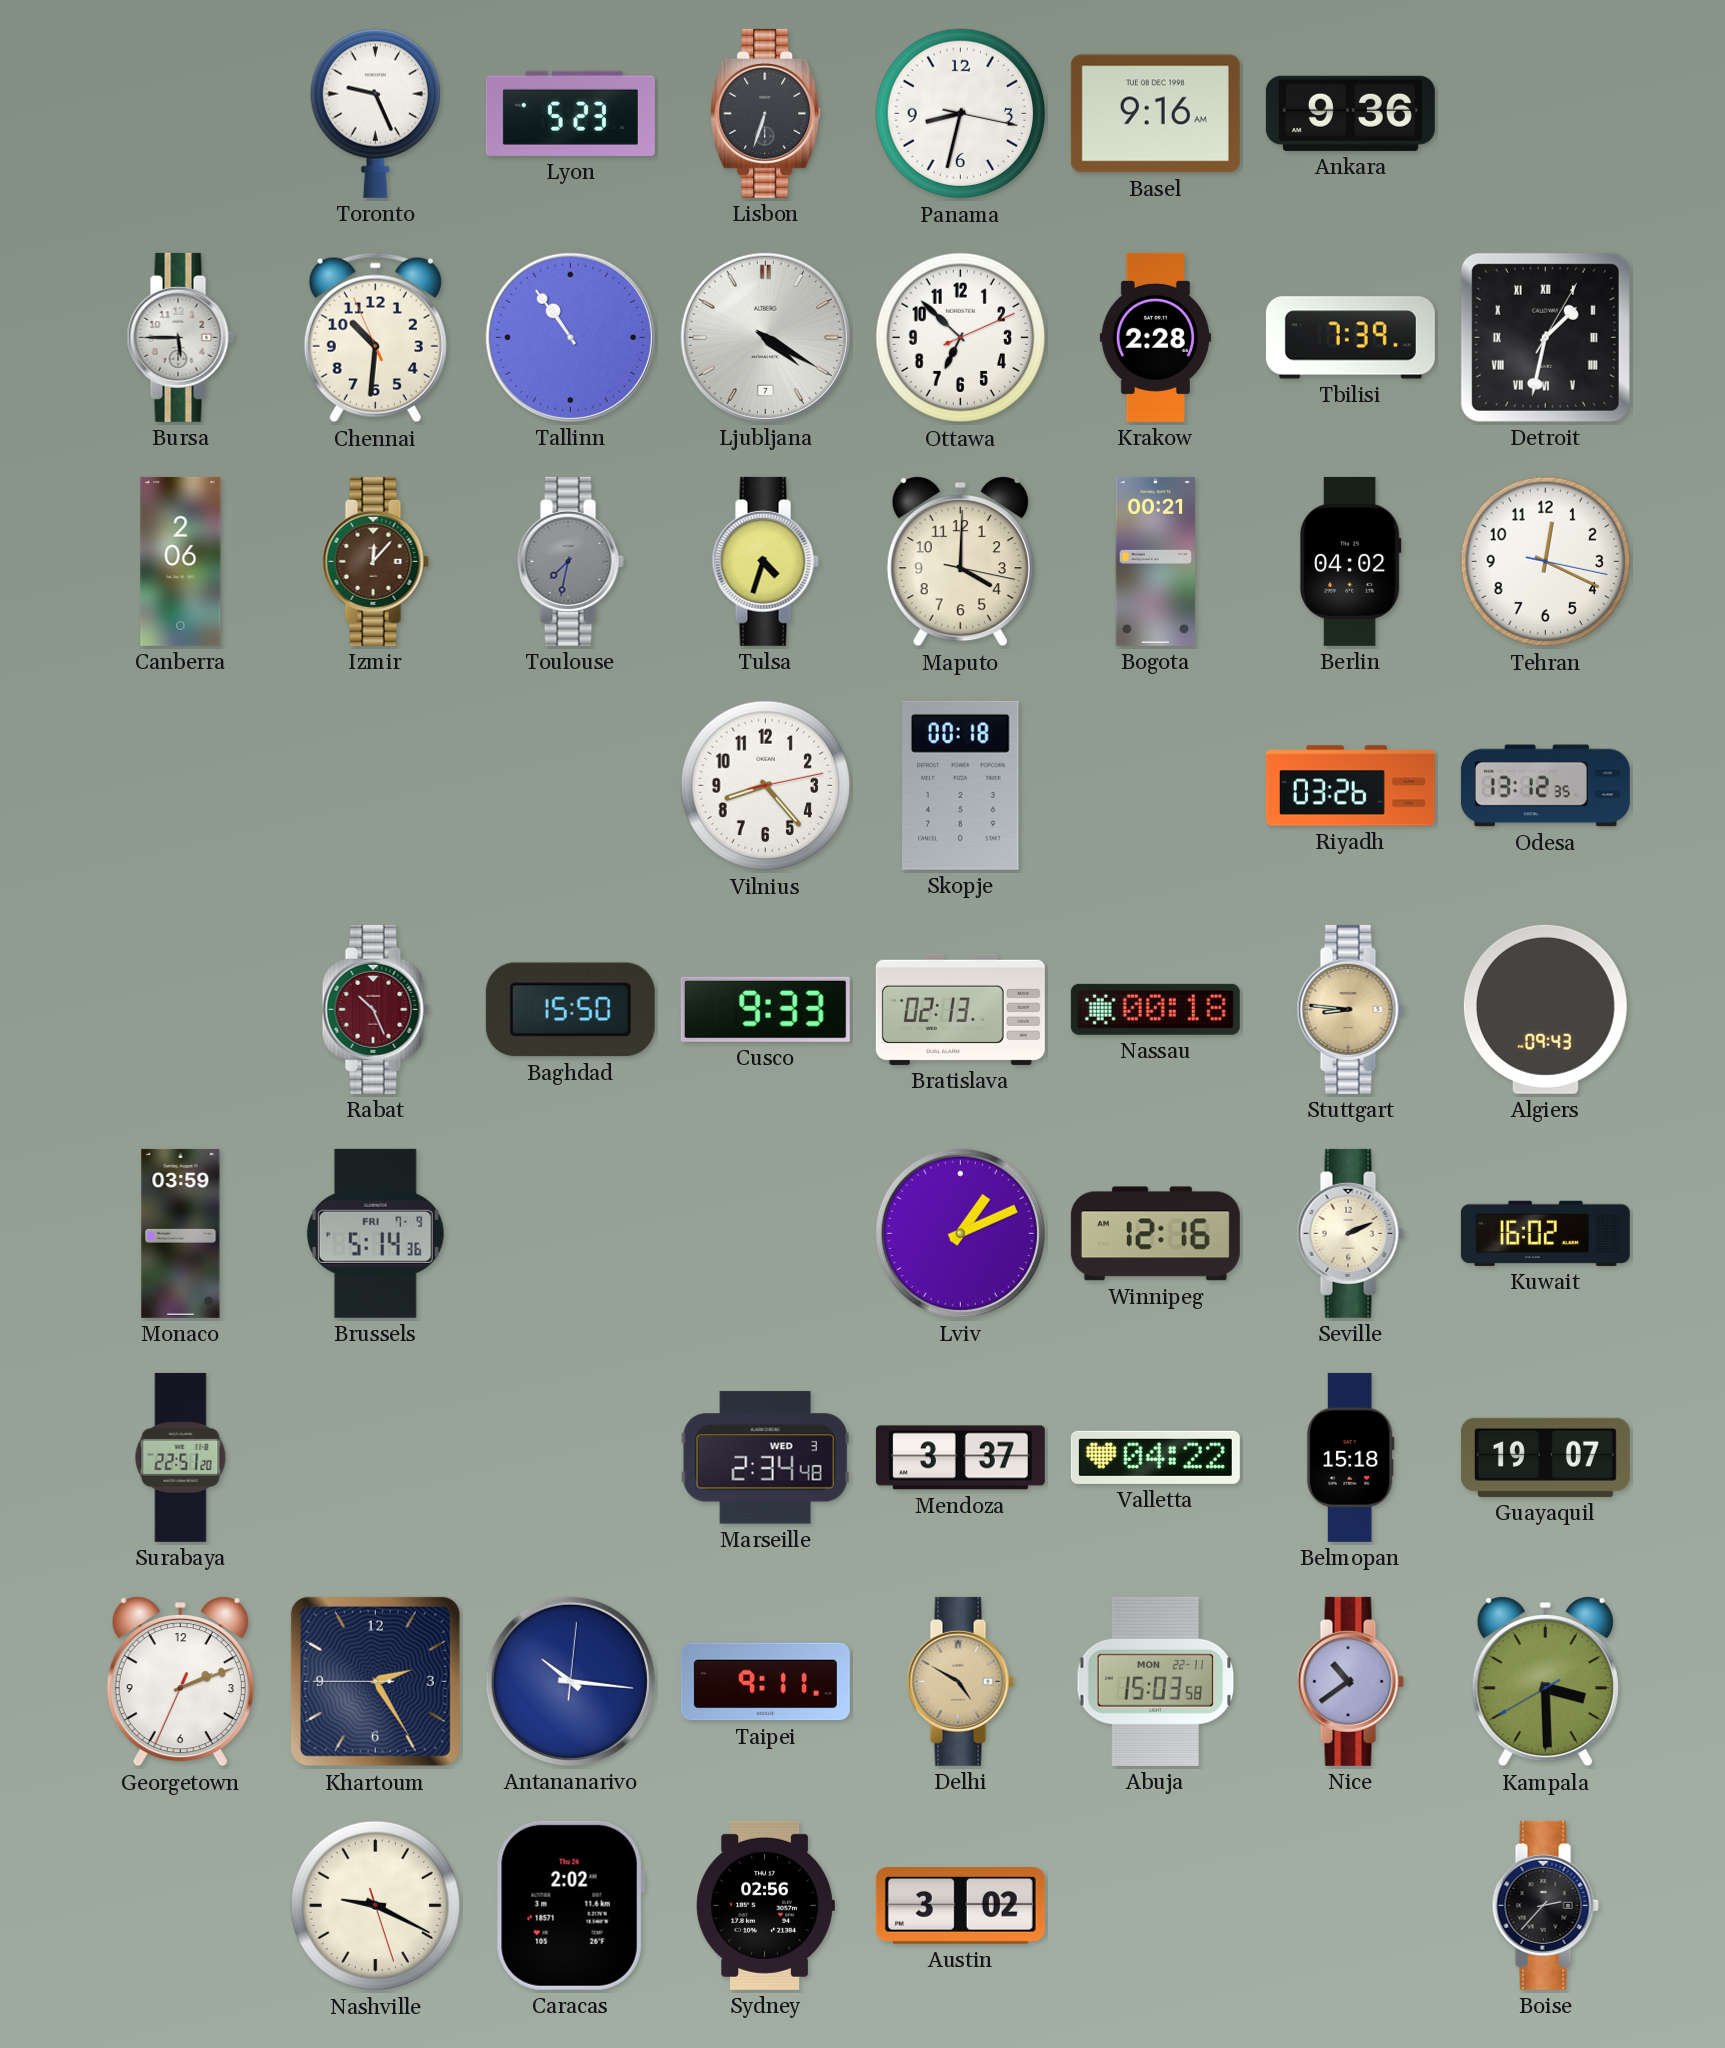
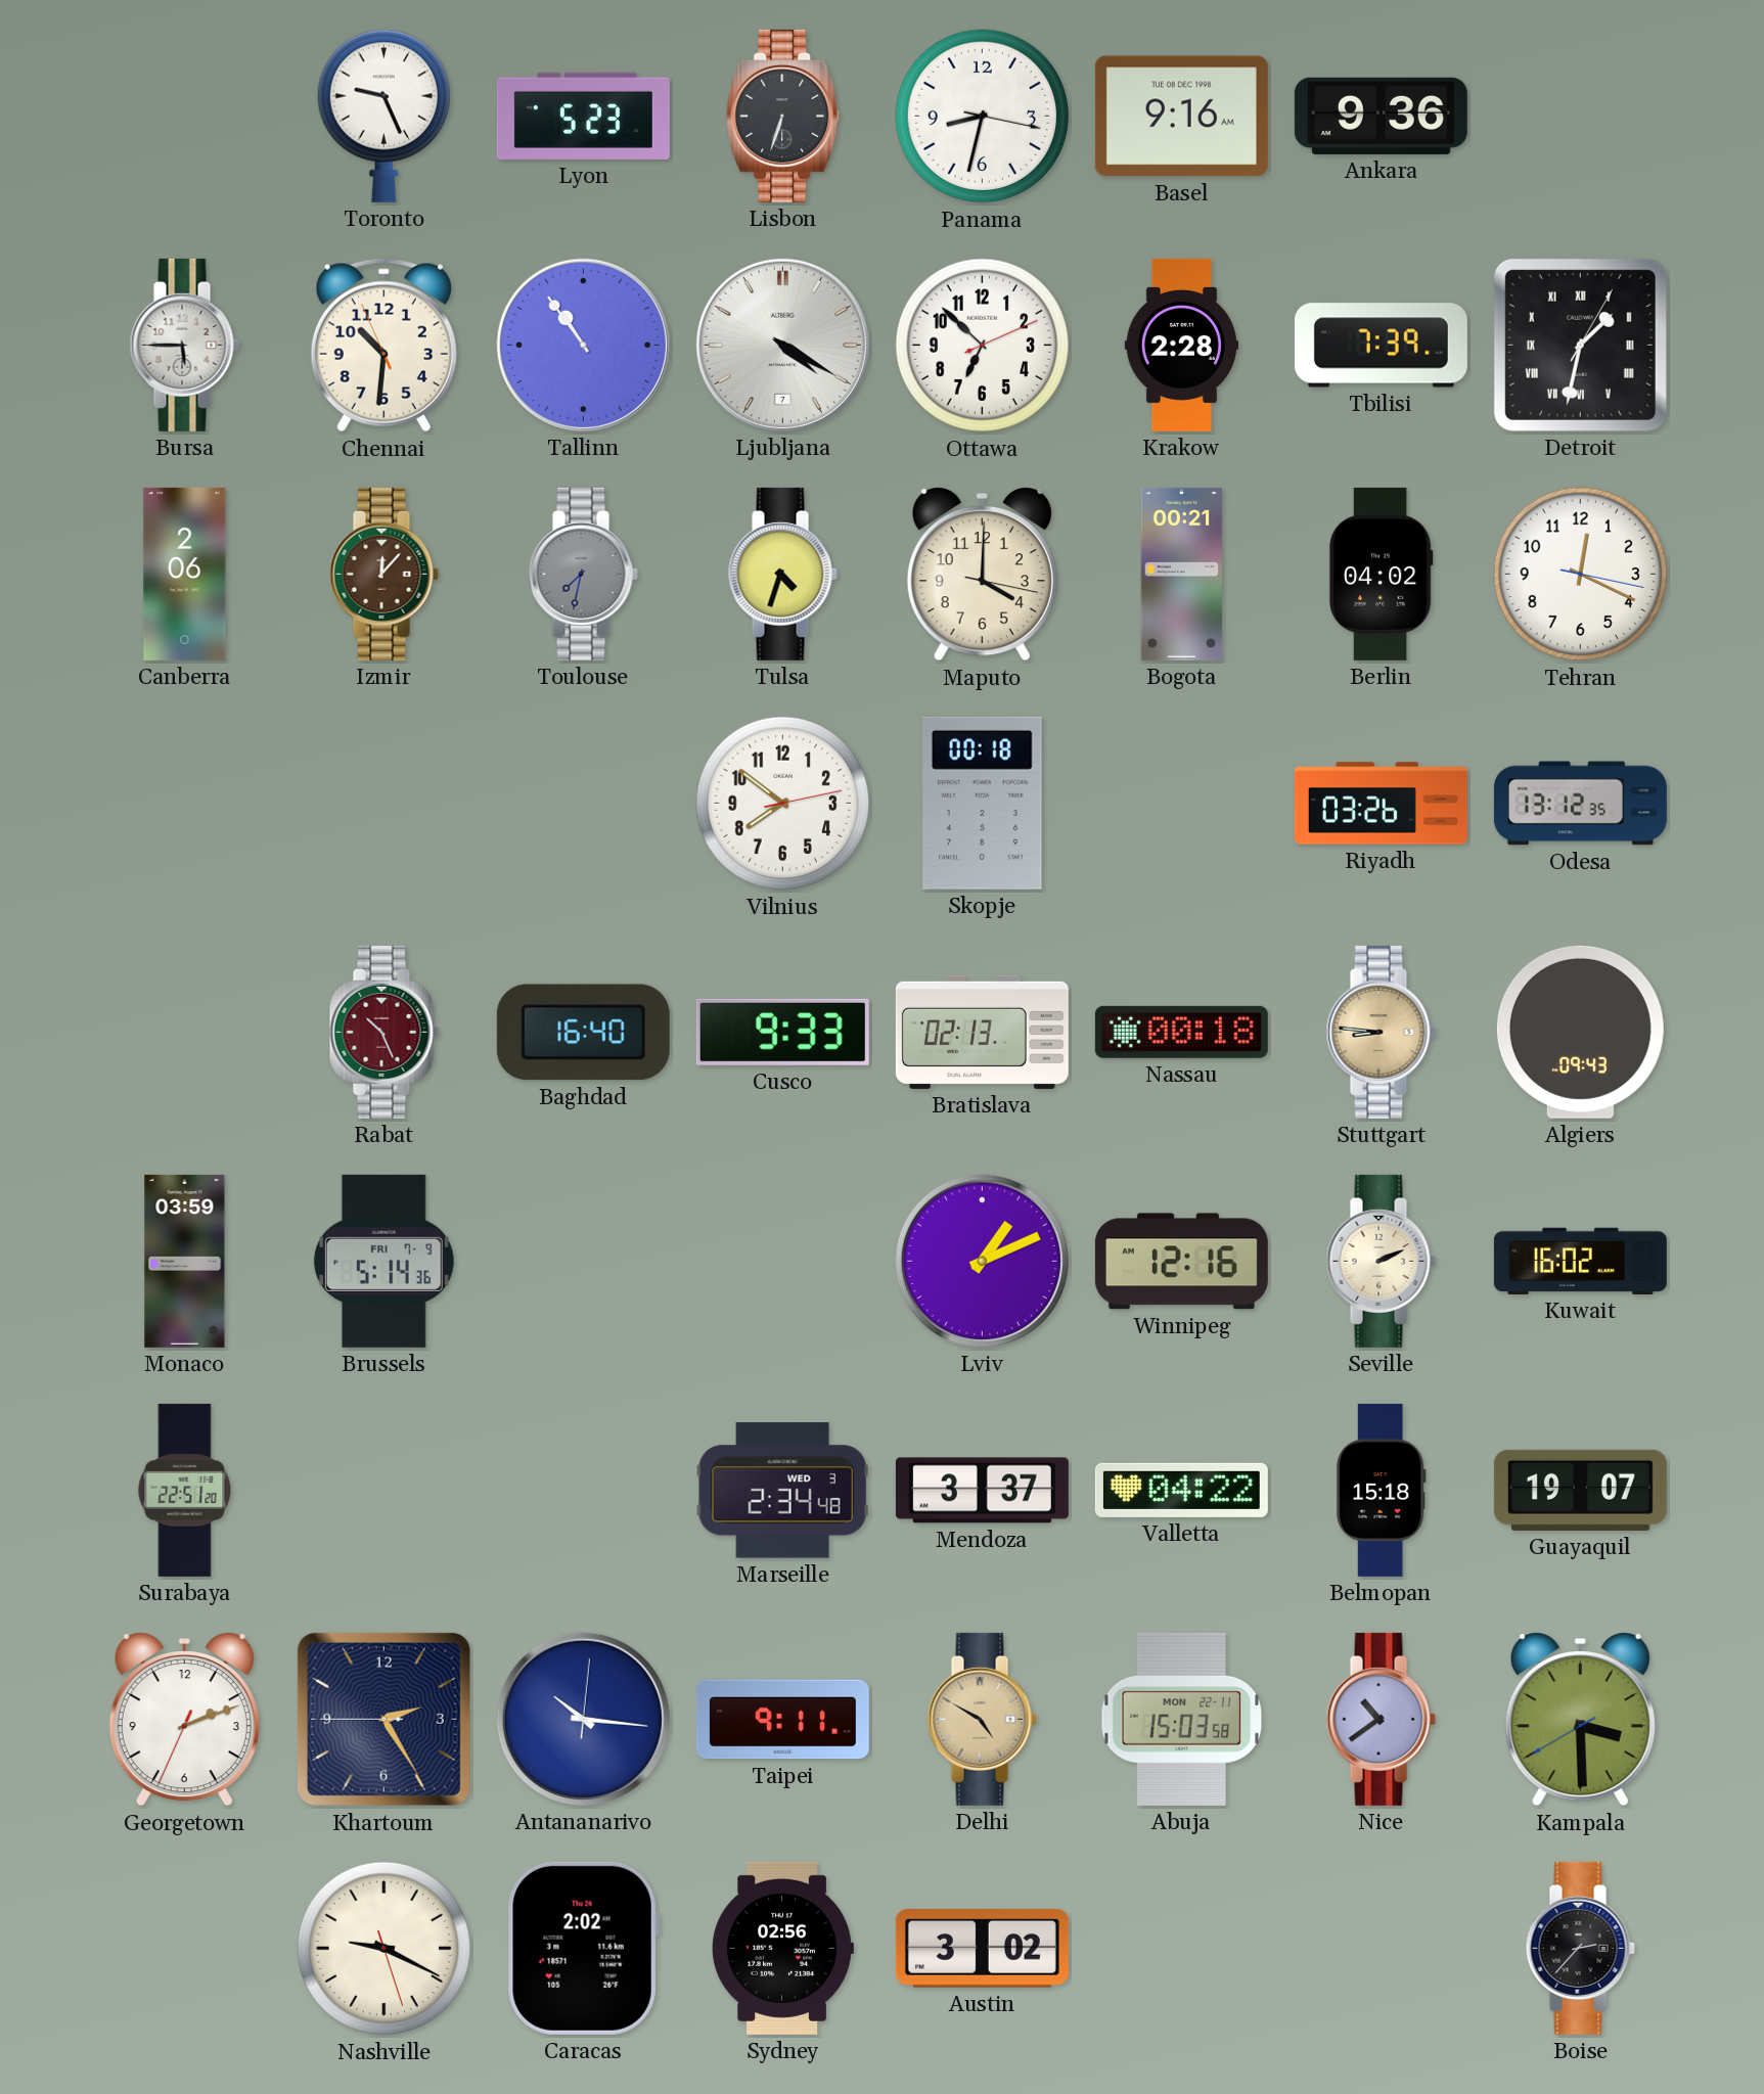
Vilnius: 8:23 -> 7:51 (783, 804)
Baghdad: 15:50 -> 16:40 (583, 1033)
